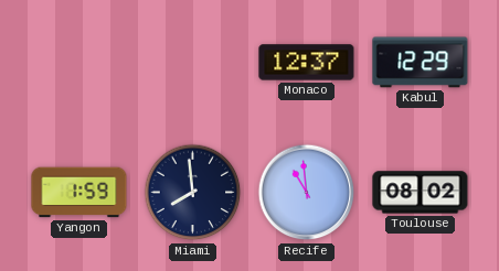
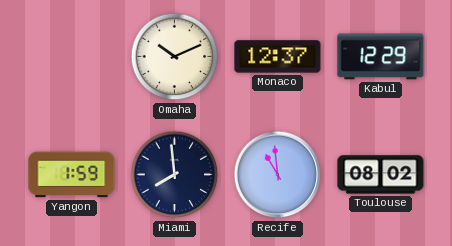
Omaha: none -> 10:11 (175, 57)
